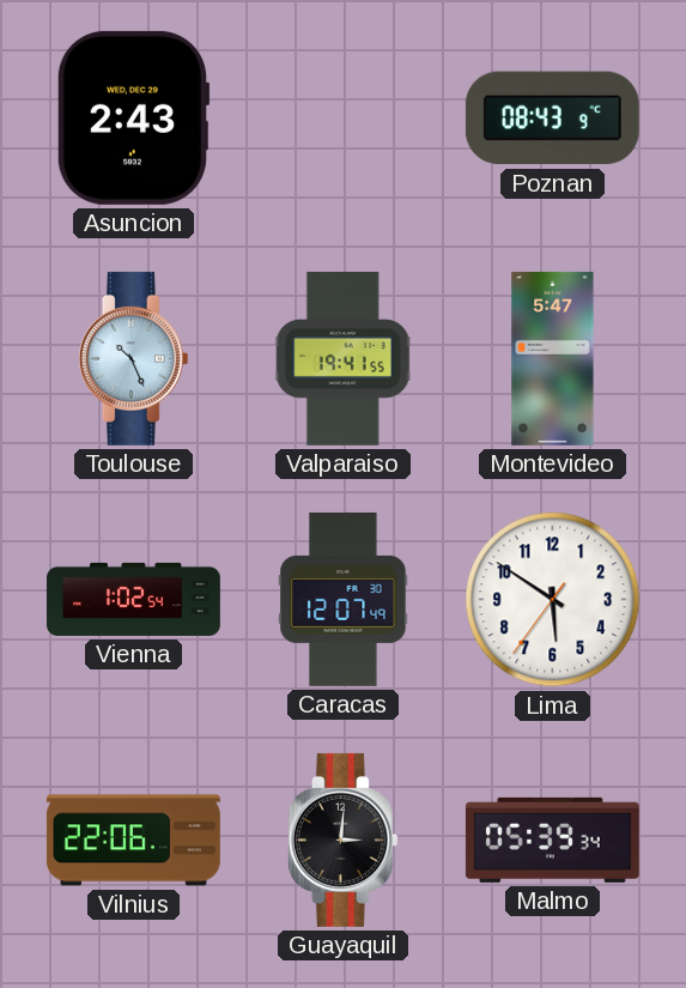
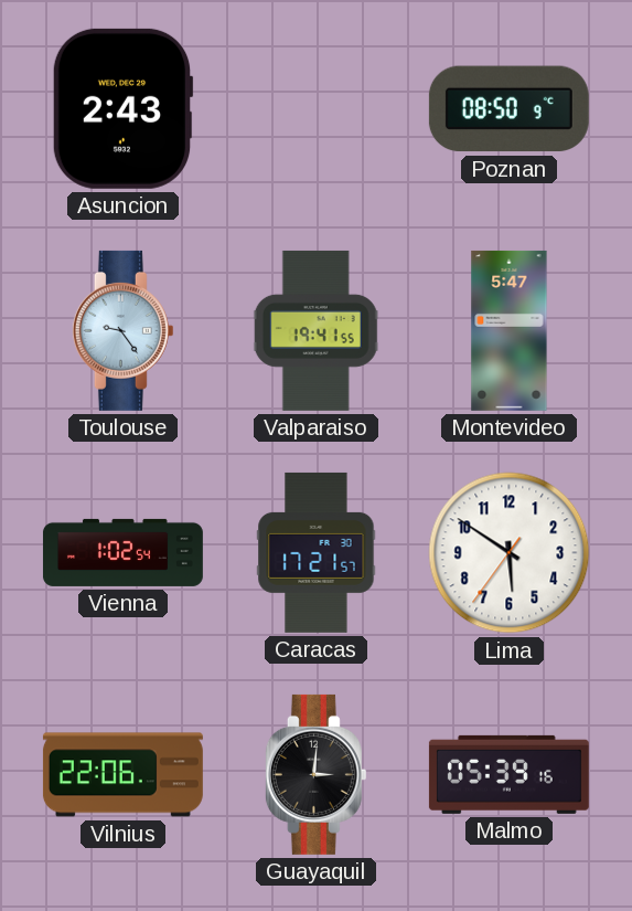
Poznan: 08:43 -> 08:50 (508, 109)
Toulouse: 10:26 -> 9:24 (122, 330)
Caracas: 12:07 -> 17:21 (317, 552)
Malmo: 05:39:34 -> 05:39:16 (508, 774)
